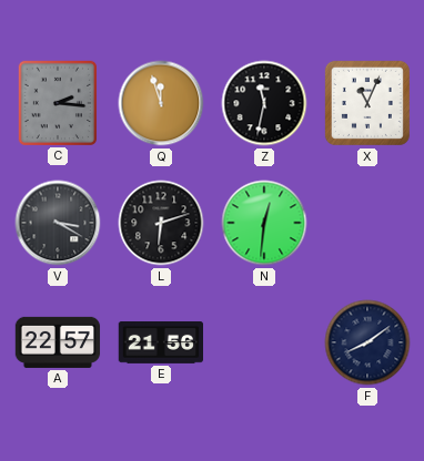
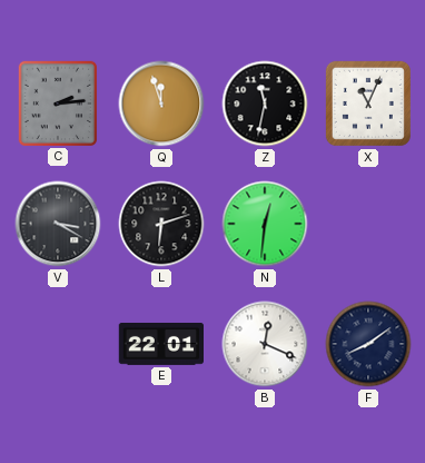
C: 2:16 -> 2:14 (57, 102)
A: 22:57 -> none (58, 342)
E: 21:56 -> 22:01 (160, 345)
B: none -> 12:19 (265, 344)
